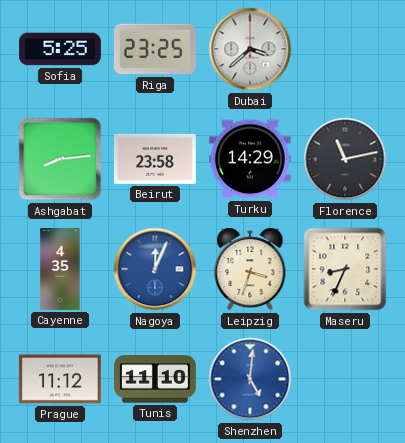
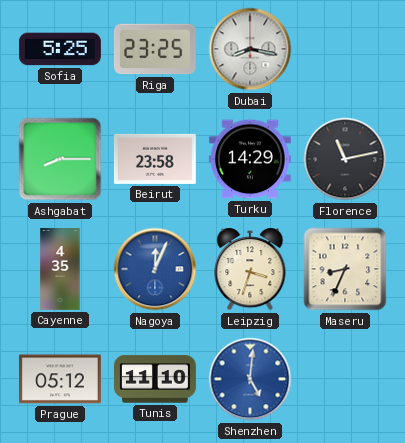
Dubai: 3:38 -> 8:17 (250, 49)
Ashgabat: 8:14 -> 8:15 (60, 159)
Prague: 11:12 -> 05:12 (60, 379)
